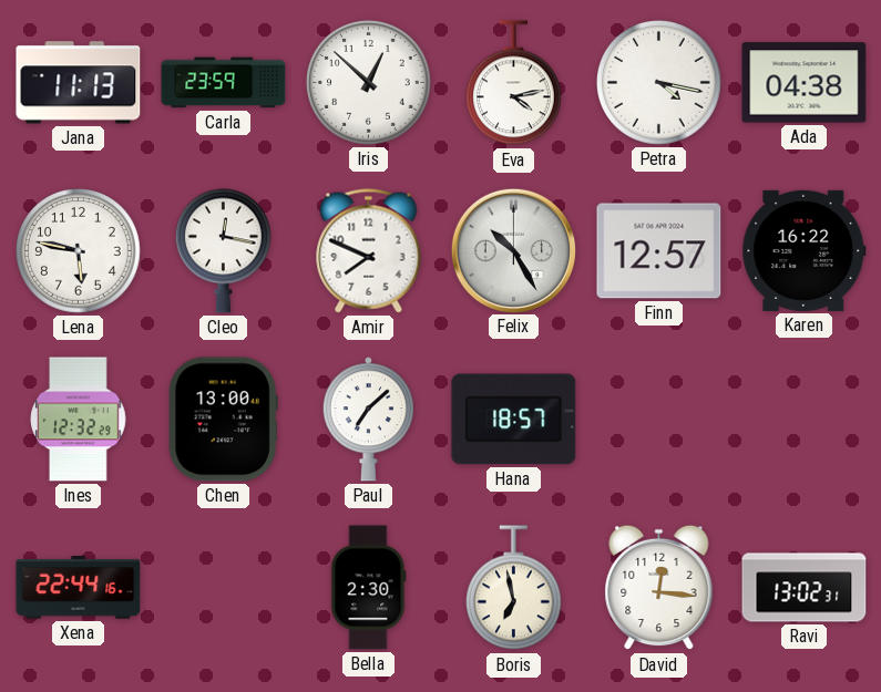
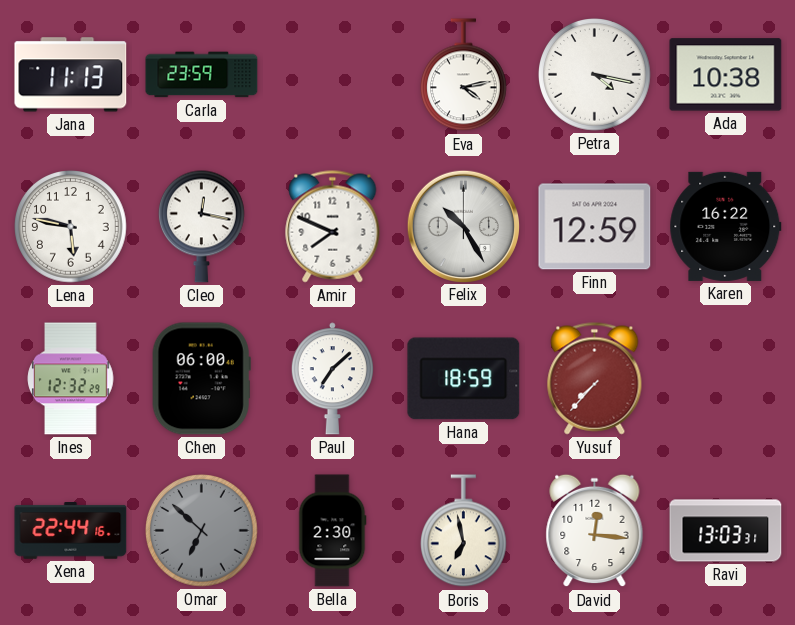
Iris: 12:52 -> none (369, 83)
Ada: 04:38 -> 10:38 (726, 75)
Finn: 12:57 -> 12:59 (595, 227)
Chen: 13:00 -> 06:00 (201, 379)
Hana: 18:57 -> 18:59 (464, 379)
Yusuf: none -> 7:37 (595, 379)
Omar: none -> 6:52 (202, 531)
Ravi: 13:02 -> 13:03 (726, 531)
